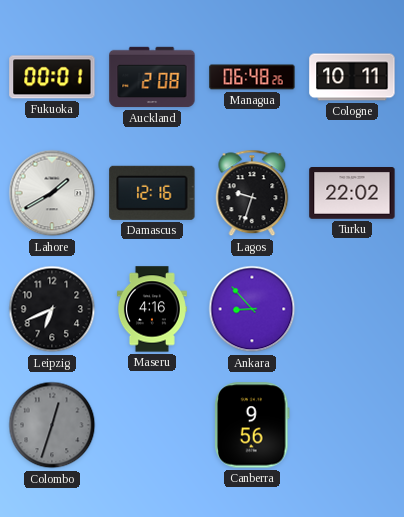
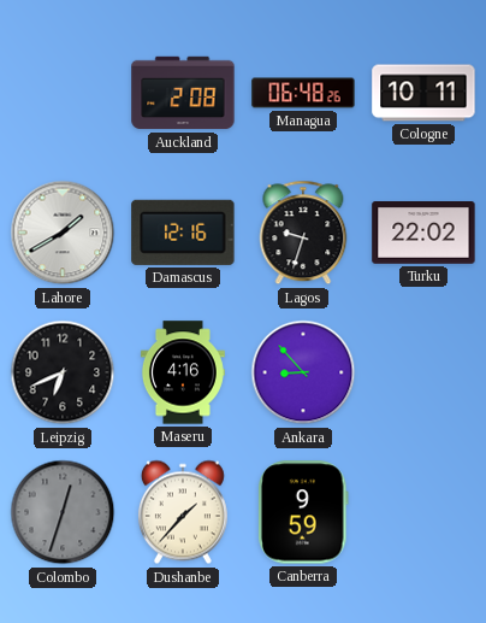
Fukuoka: 00:01 -> none (52, 77)
Dushanbe: none -> 1:37 (183, 512)
Canberra: 9:56 -> 9:59 (303, 512)
